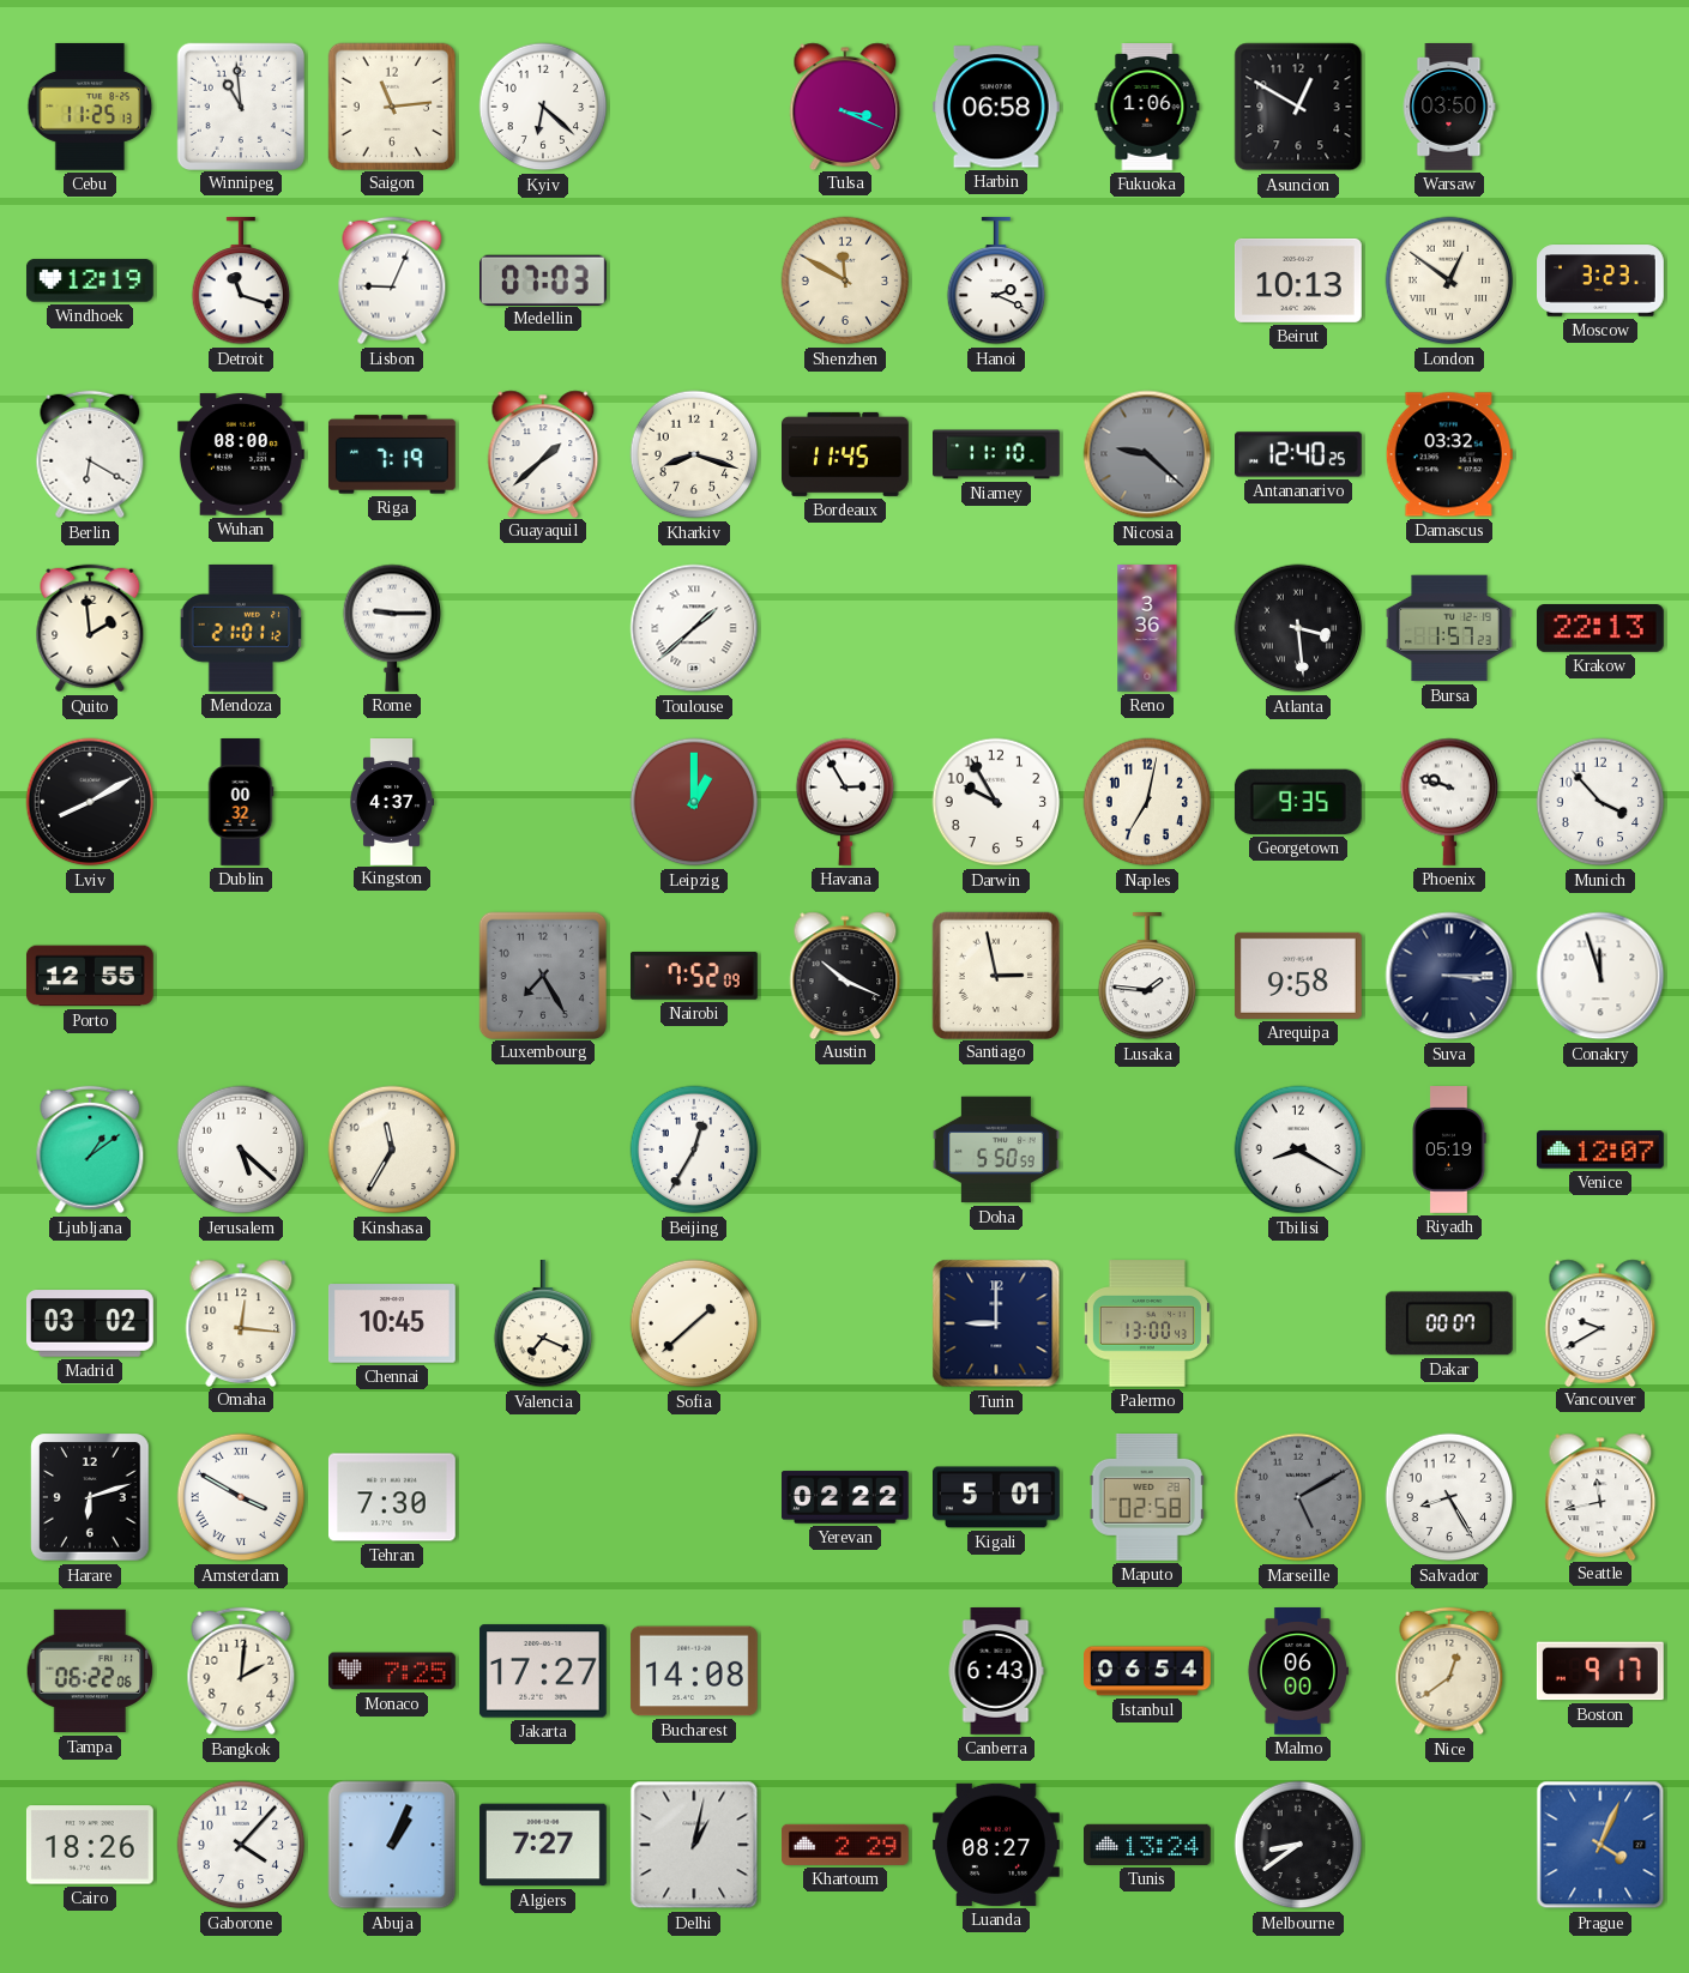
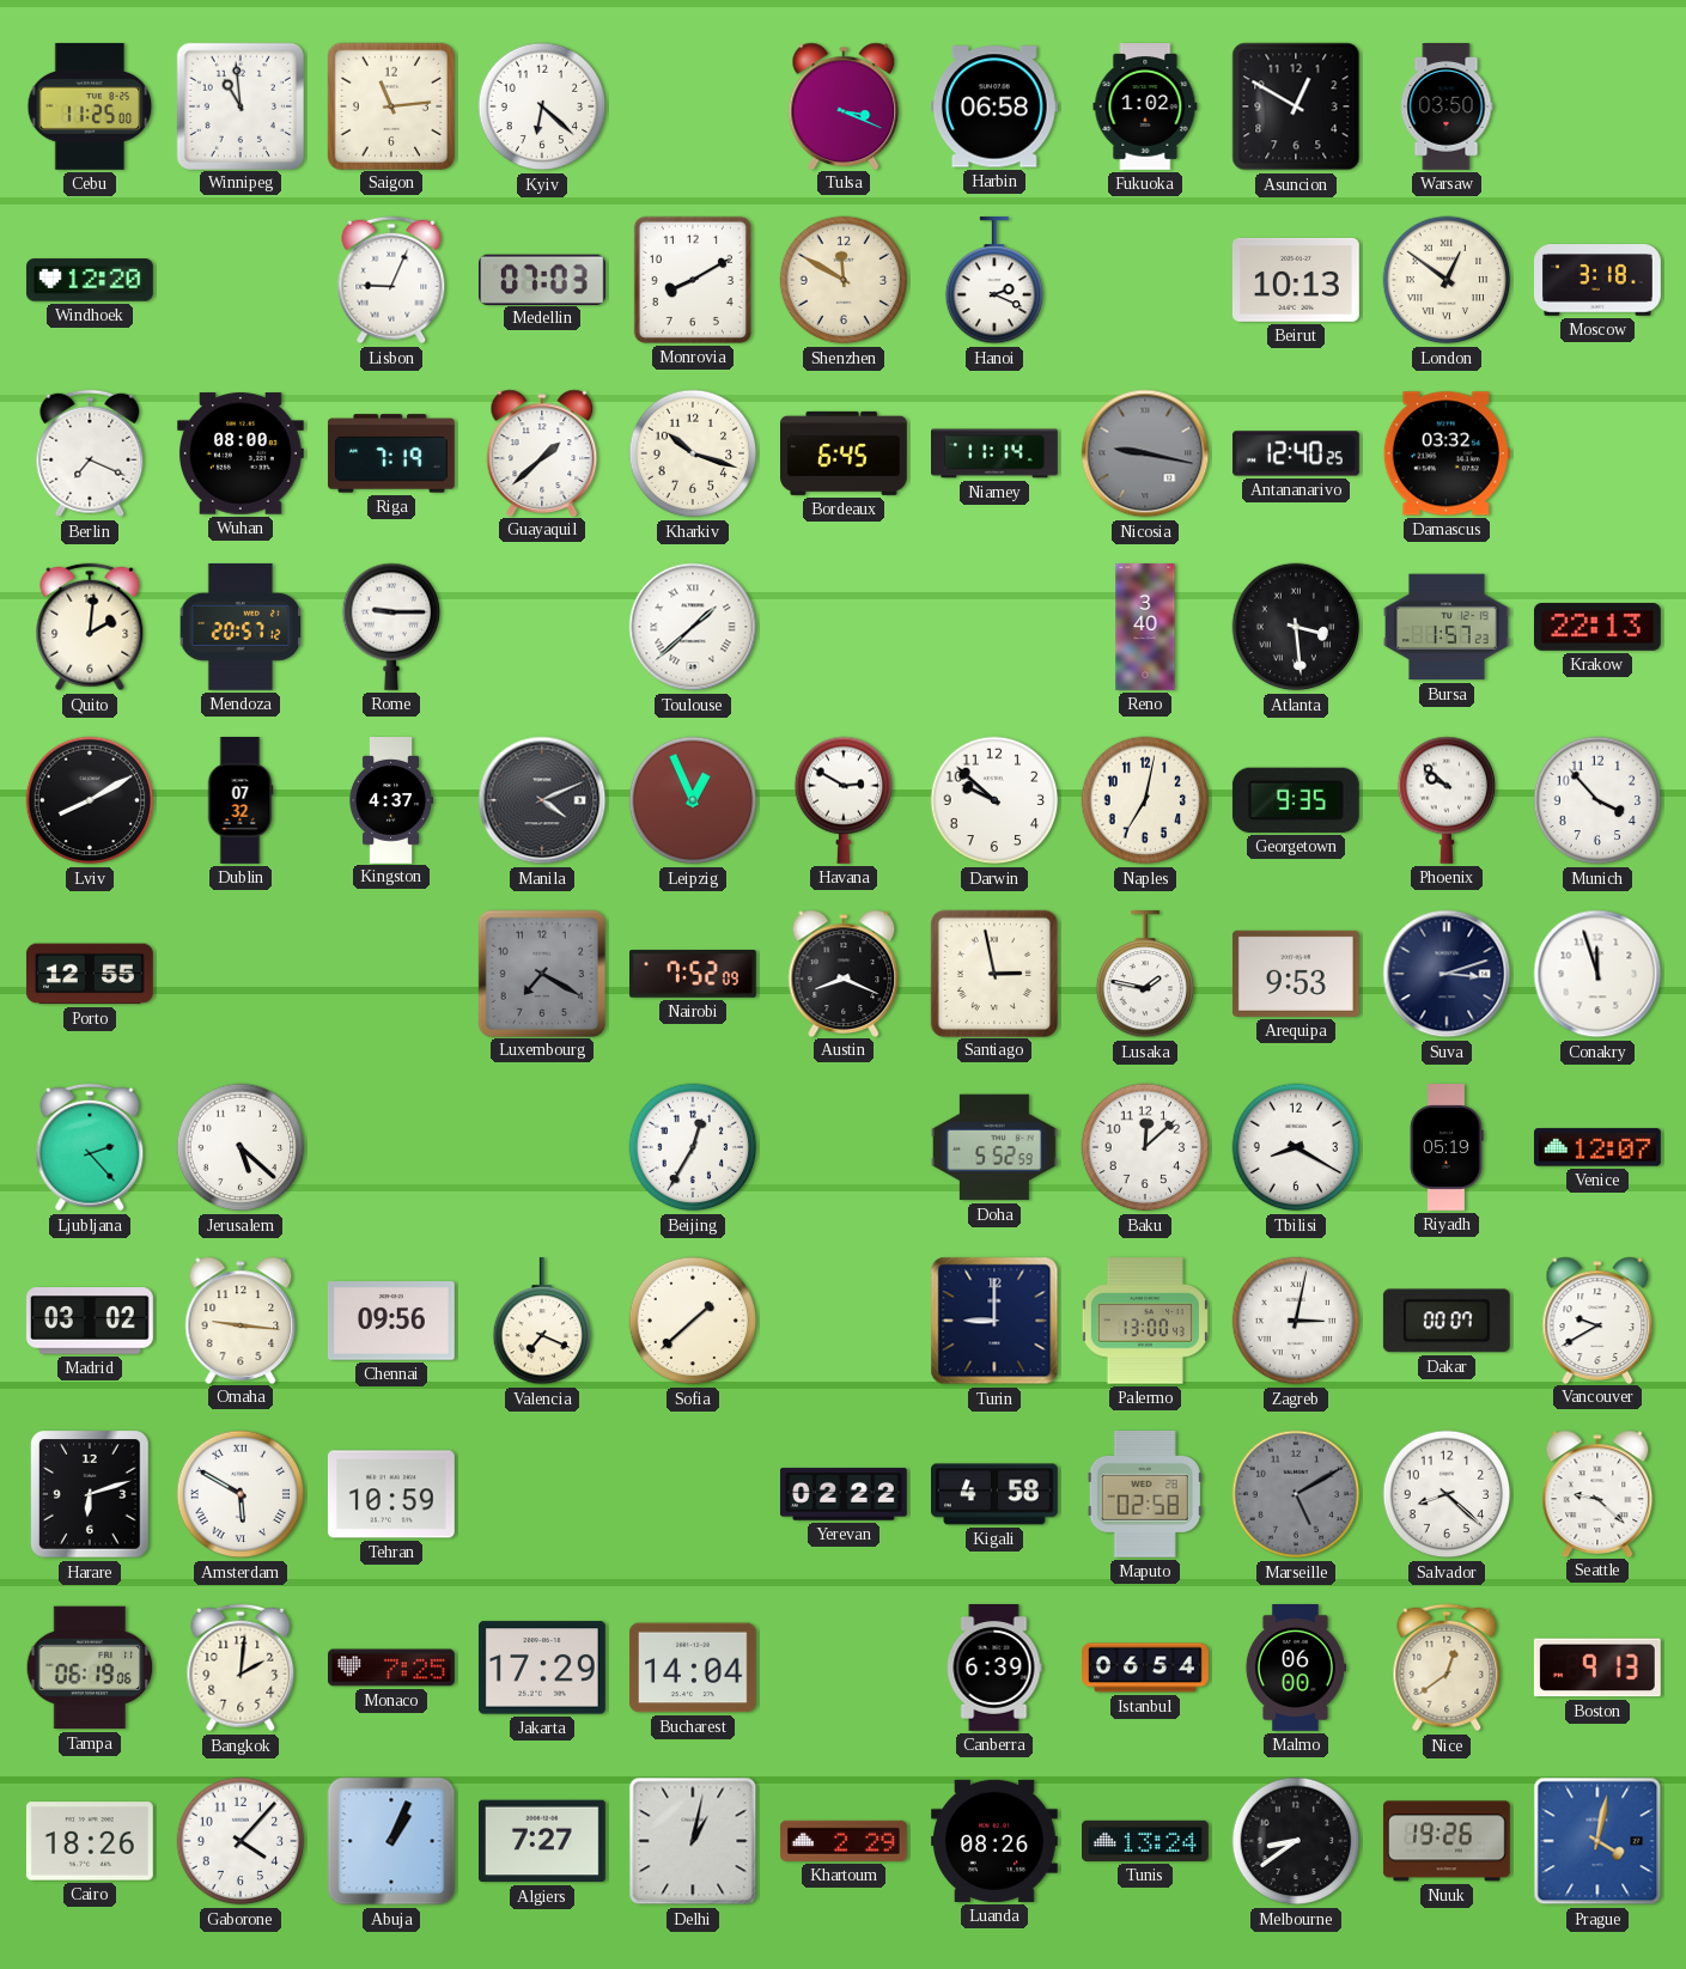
Cebu: 11:25:13 -> 11:25:00 (90, 106)
Fukuoka: 1:06 -> 1:02 (1145, 108)
Windhoek: 12:19 -> 12:20 (90, 280)
Detroit: 11:18 -> none (241, 280)
Monrovia: none -> 8:10 (693, 280)
Moscow: 3:23 -> 3:18 (1599, 280)
Berlin: 6:20 -> 7:19 (90, 453)
Kharkiv: 8:18 -> 10:18 (693, 453)
Bordeaux: 11:45 -> 6:45 (845, 453)
Niamey: 11:10 -> 11:14 (996, 453)
Nicosia: 9:22 -> 9:17 (1145, 453)
Quito: 1:59 -> 2:01 (90, 627)
Mendoza: 21:01 -> 20:57 (241, 627)
Reno: 3:36 -> 3:40 (1145, 628)
Dublin: 00:32 -> 07:32 (241, 801)
Manila: none -> 4:11 (542, 800)
Leipzig: 1:00 -> 12:56 (693, 800)
Havana: 2:55 -> 2:50 (844, 800)
Darwin: 9:55 -> 9:52 (994, 800)
Phoenix: 9:48 -> 9:52 (1447, 800)
Luxembourg: 7:25 -> 7:20 (541, 973)
Austin: 10:19 -> 8:19 (844, 973)
Lusaka: 1:46 -> 1:47 (1145, 974)
Arequipa: 9:58 -> 9:53 (1296, 974)
Suva: 3:15 -> 3:12 (1447, 974)
Ljubljana: 1:09 -> 2:23 (90, 1147)
Kinshasa: 11:35 -> none (392, 1150)
Doha: 5:50 -> 5:52 (996, 1147)
Baku: none -> 12:08 (1145, 1147)
Omaha: 12:16 -> 9:16 (241, 1319)
Chennai: 10:45 -> 09:56 (391, 1321)
Zagreb: none -> 3:02 (1296, 1321)
Amsterdam: 3:50 -> 5:50 (241, 1494)
Tehran: 7:30 -> 10:59 (391, 1494)
Kigali: 5:01 -> 4:58 (996, 1494)
Salvador: 8:25 -> 8:22 (1447, 1494)
Seattle: 11:43 -> 9:22 (1597, 1493)
Tampa: 06:22 -> 06:19 (90, 1668)
Jakarta: 17:27 -> 17:29 (542, 1668)
Bucharest: 14:08 -> 14:04 (693, 1668)
Canberra: 6:43 -> 6:39 (994, 1669)
Boston: 9:17 -> 9:13 (1597, 1668)
Luanda: 08:27 -> 08:26 (994, 1841)
Nuuk: none -> 19:26 (1447, 1841)
Prague: 4:04 -> 4:02 (1597, 1841)
